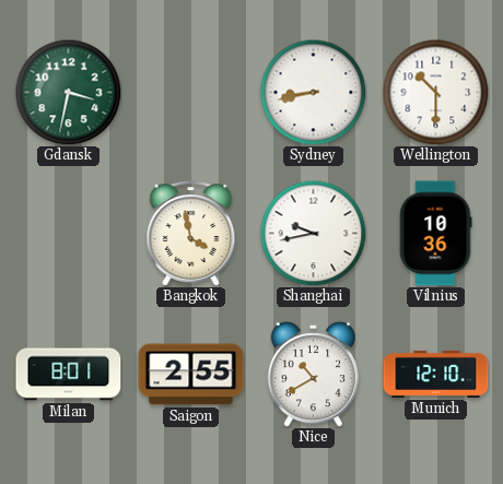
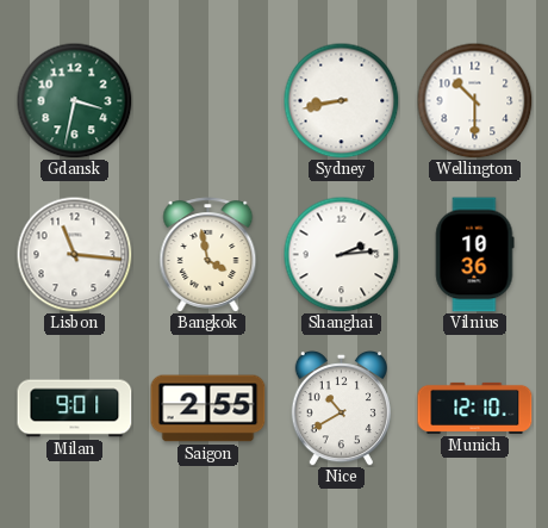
Lisbon: none -> 11:16 (74, 254)
Shanghai: 9:43 -> 2:14 (341, 254)
Milan: 8:01 -> 9:01 (75, 409)
